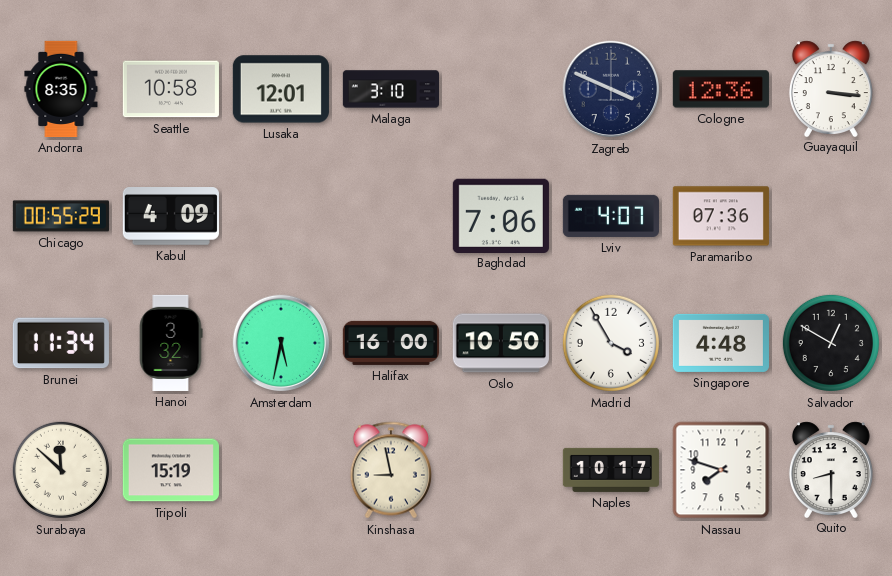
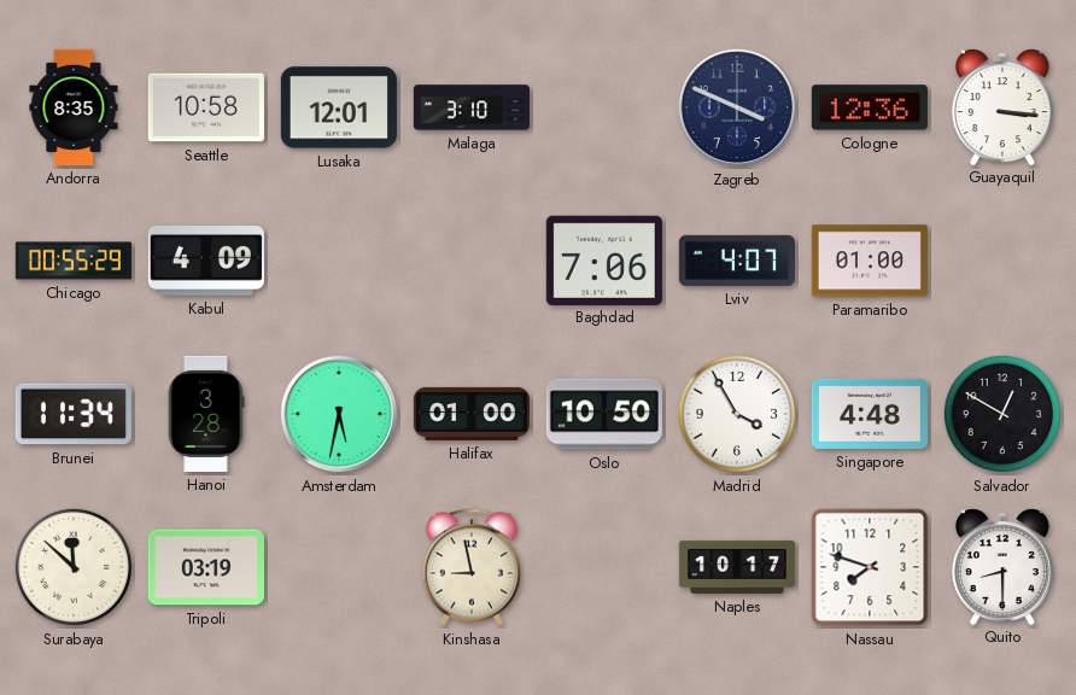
Paramaribo: 07:36 -> 01:00 (870, 261)
Hanoi: 3:32 -> 3:28 (206, 414)
Halifax: 16:00 -> 01:00 (472, 414)
Tripoli: 15:19 -> 03:19 (206, 567)
